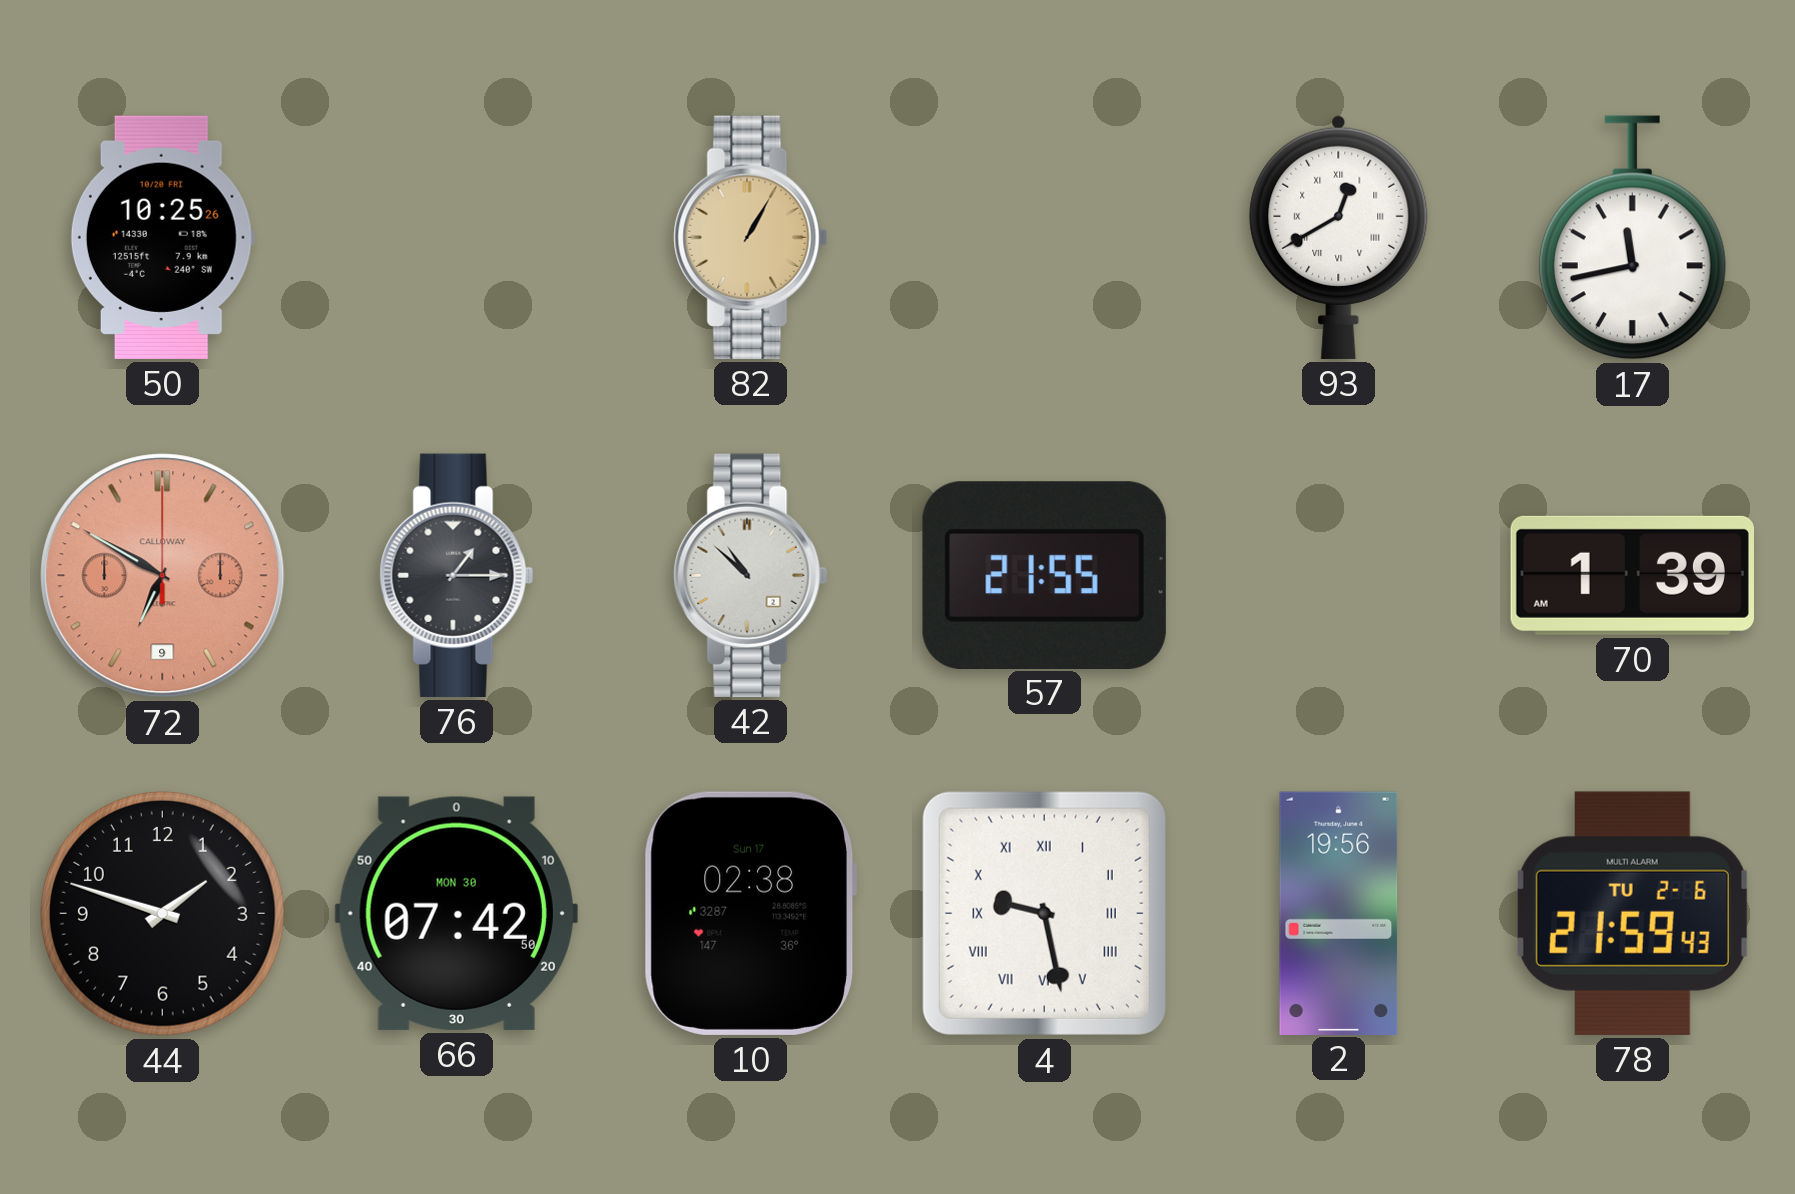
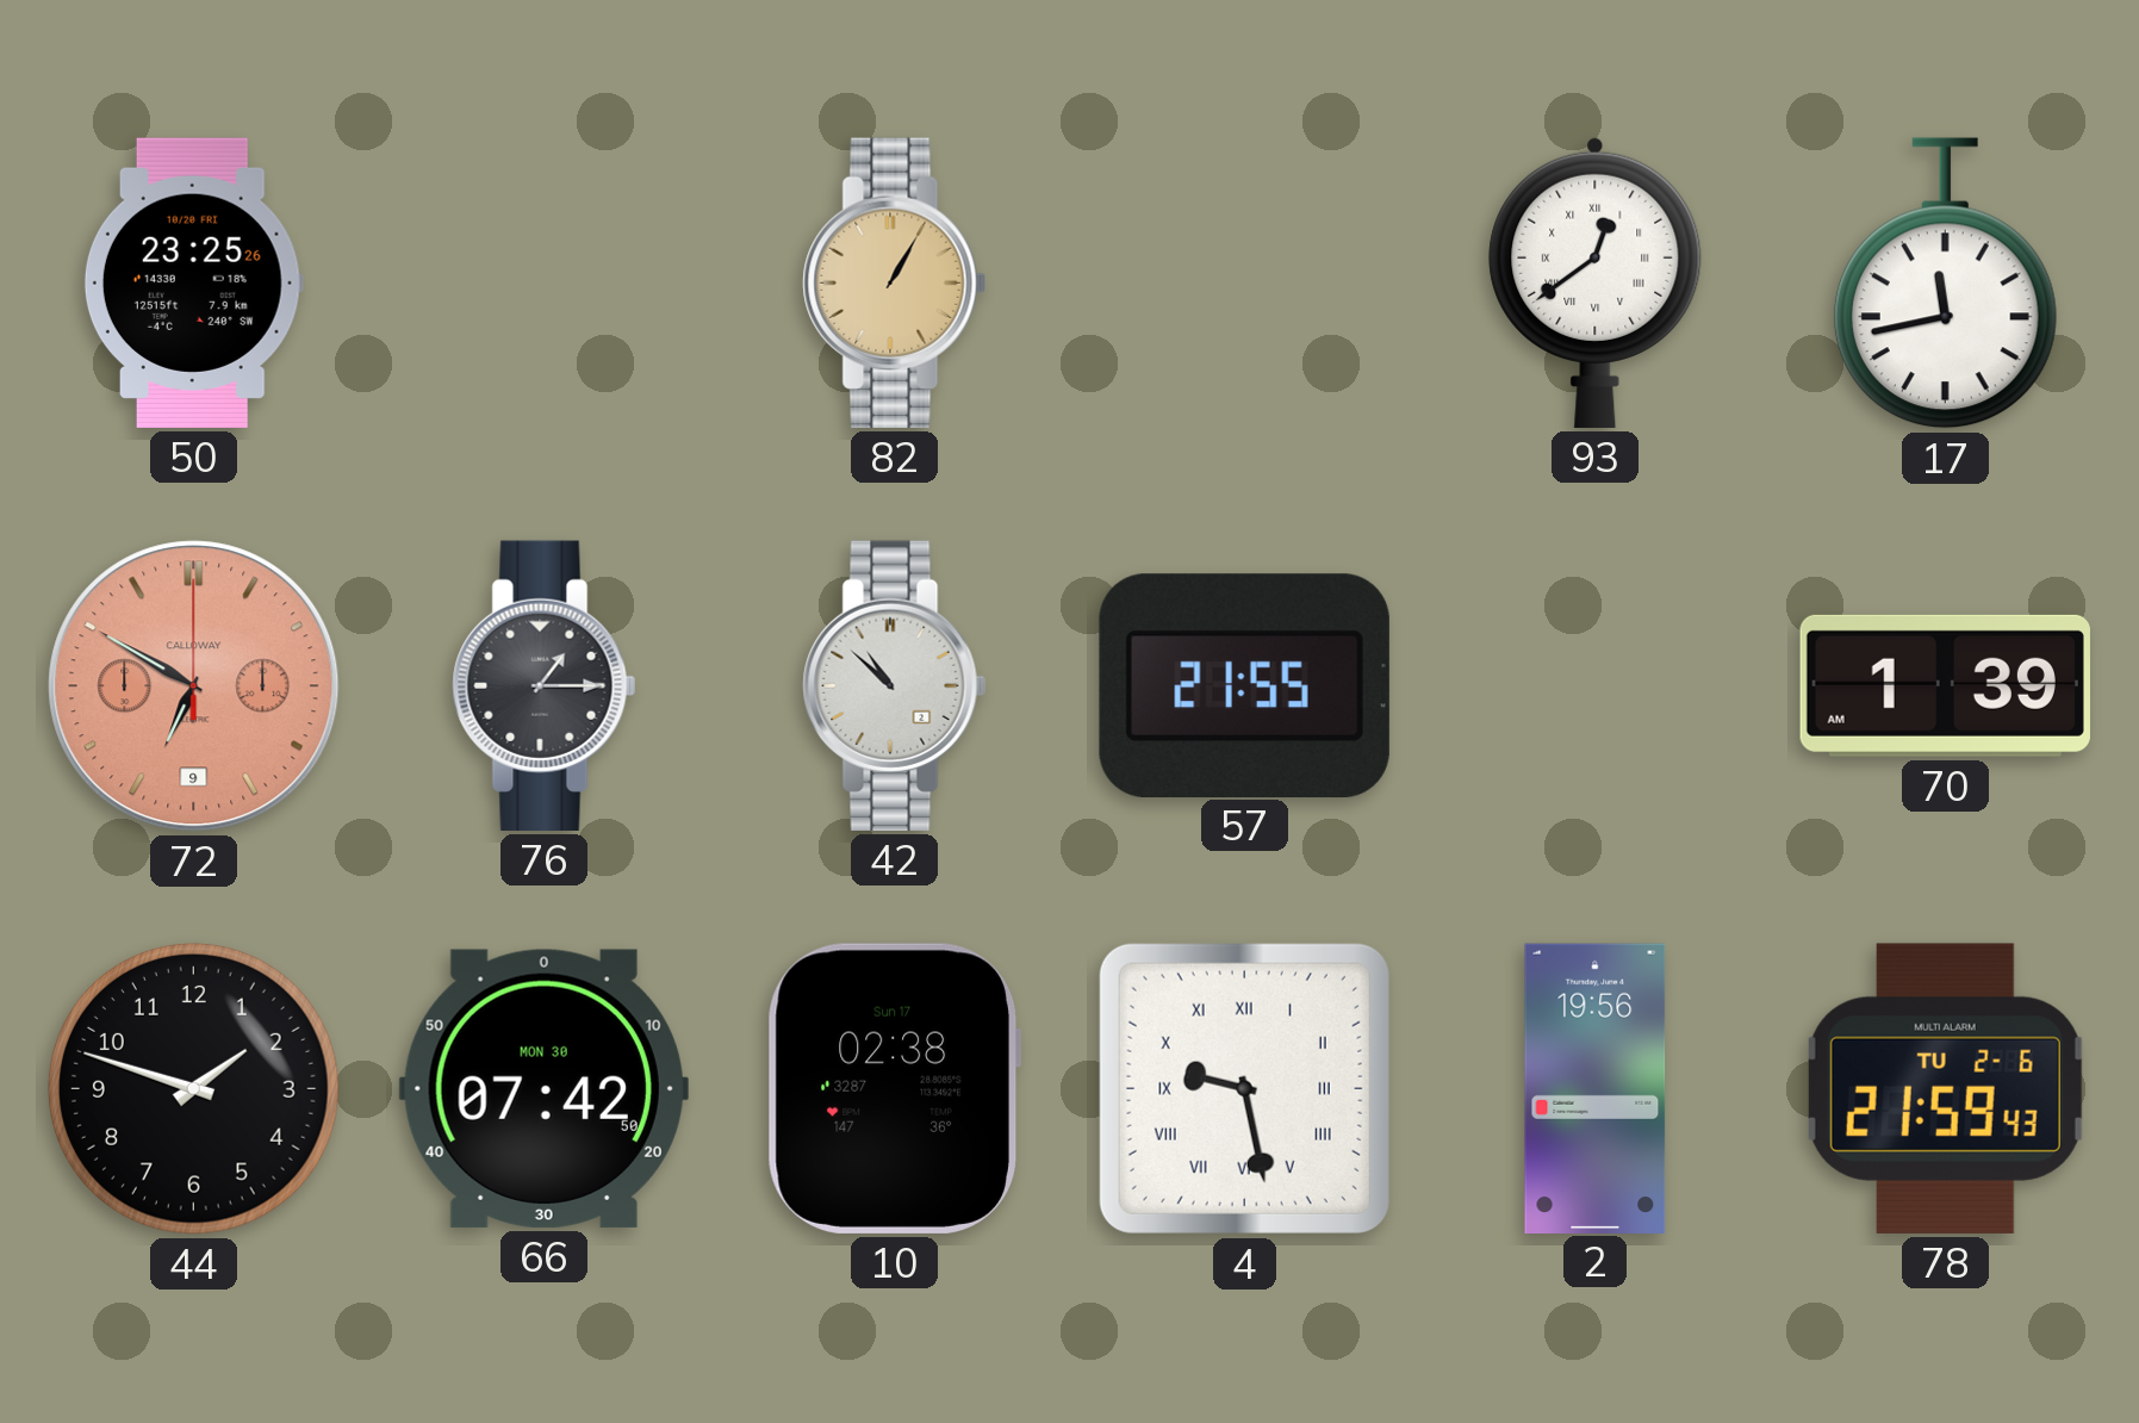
50: 10:25 -> 23:25 (193, 282)
93: 12:40 -> 12:39 (1596, 282)
